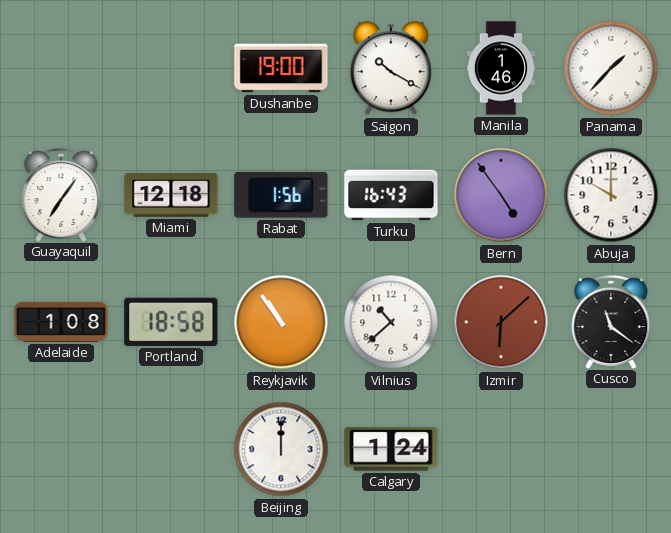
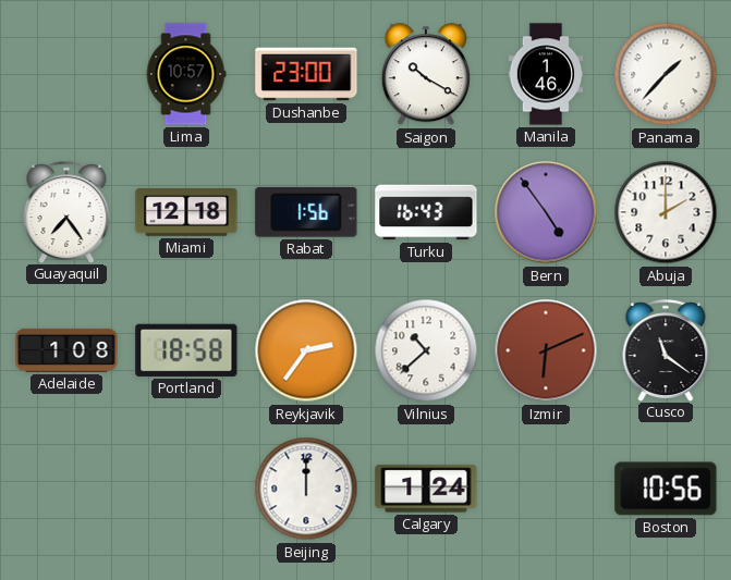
Lima: none -> 10:57 (186, 74)
Dushanbe: 19:00 -> 23:00 (306, 74)
Guayaquil: 7:06 -> 7:24 (66, 212)
Abuja: 10:00 -> 2:00 (666, 212)
Reykjavik: 10:54 -> 2:36 (306, 350)
Izmir: 6:08 -> 6:11 (546, 350)
Boston: none -> 10:56 (666, 489)
